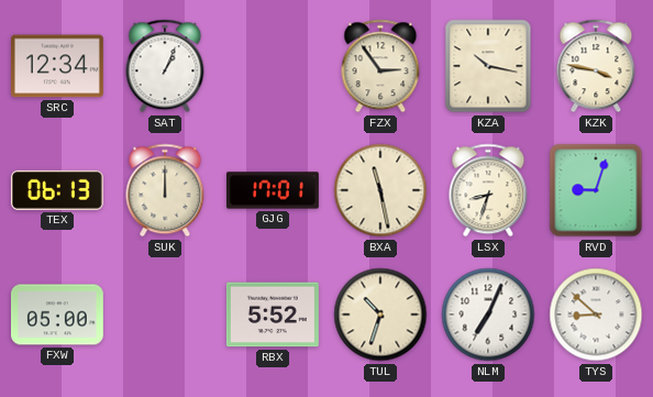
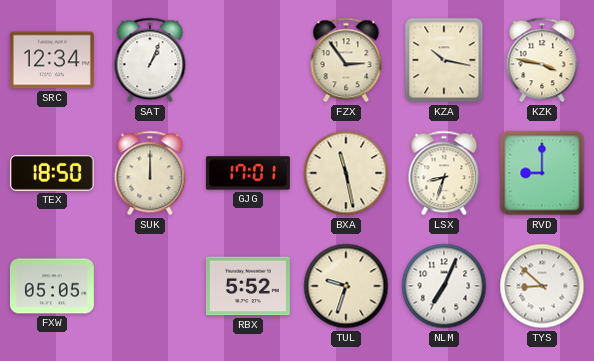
TEX: 06:13 -> 18:50 (52, 173)
RVD: 9:03 -> 9:00 (542, 173)
FXW: 05:00 -> 05:05 (52, 286)
TUL: 10:33 -> 9:33 (346, 286)
